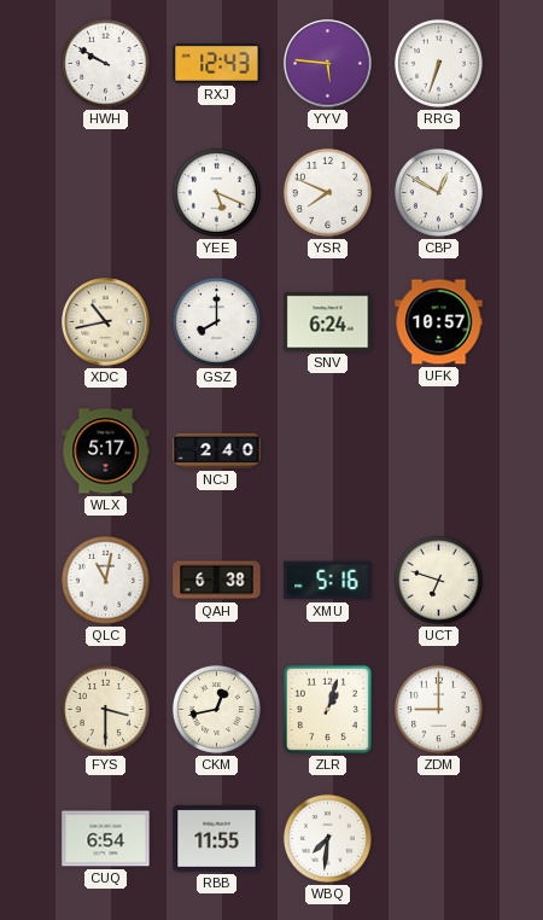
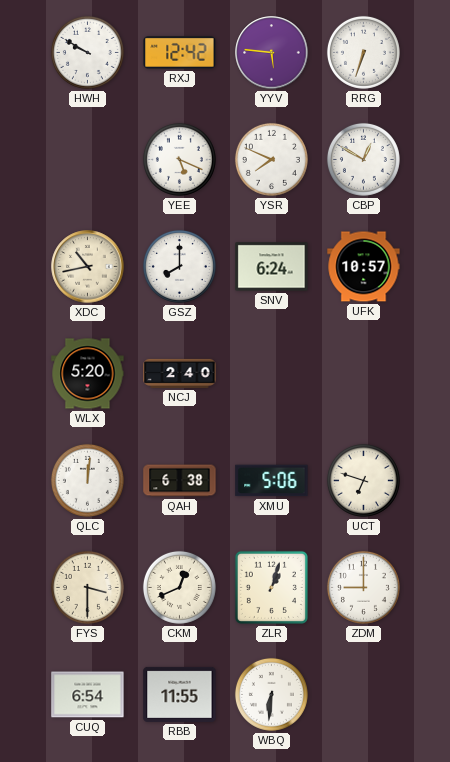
RXJ: 12:43 -> 12:42 (180, 53)
WLX: 5:17 -> 5:20 (88, 374)
QLC: 11:02 -> 12:01 (87, 480)
XMU: 5:16 -> 5:06 (272, 481)
CKM: 12:43 -> 12:41 (179, 587)
WBQ: 7:31 -> 6:31 (271, 694)
